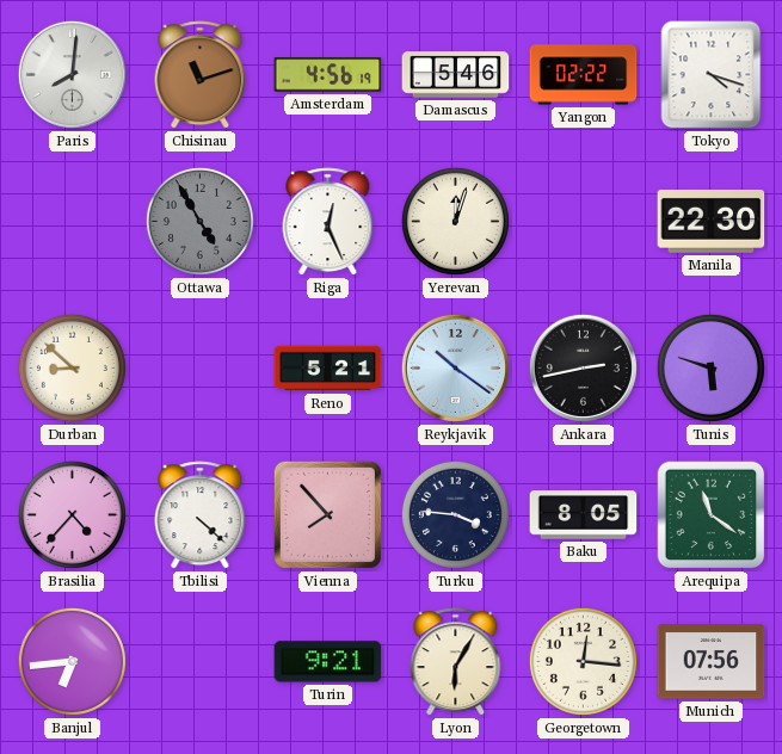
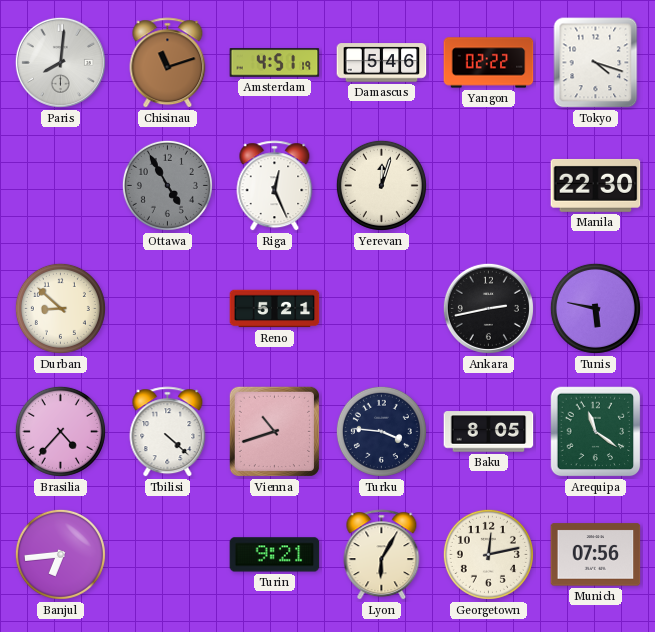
Amsterdam: 4:56 -> 4:51 (275, 63)
Reykjavik: 10:21 -> none (455, 367)
Tunis: 5:48 -> 5:47 (595, 308)
Vienna: 7:53 -> 10:42 (274, 431)
Georgetown: 12:16 -> 12:13 (488, 554)
